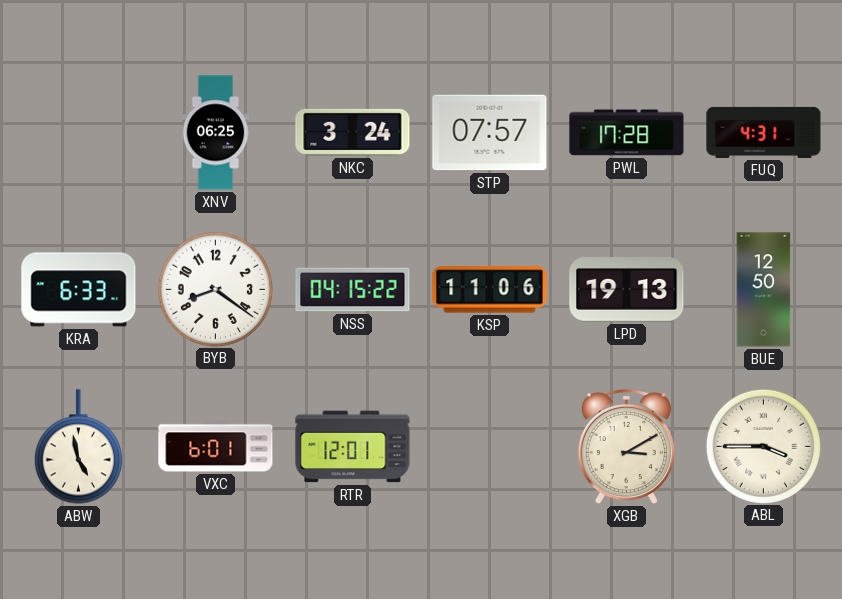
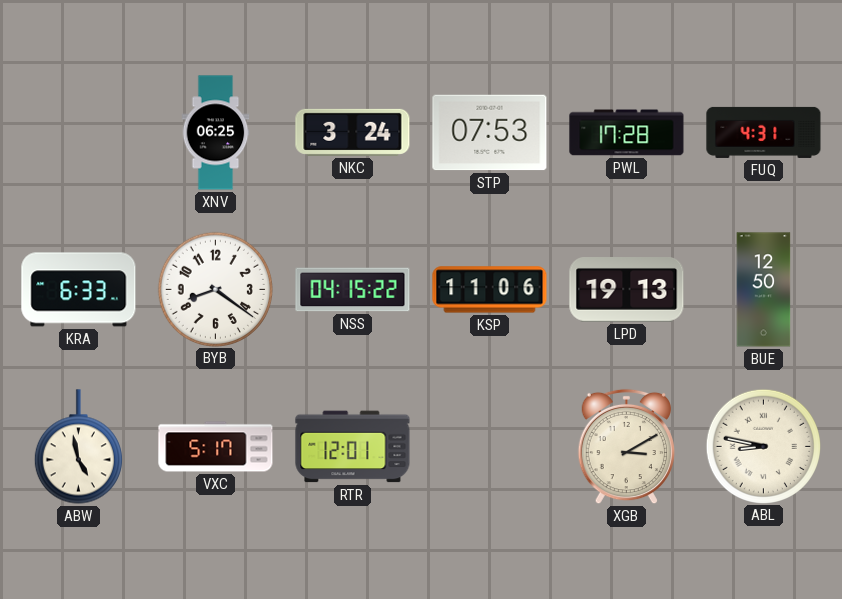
STP: 07:57 -> 07:53 (490, 133)
VXC: 6:01 -> 5:17 (216, 447)
ABL: 3:45 -> 8:47 (763, 446)
